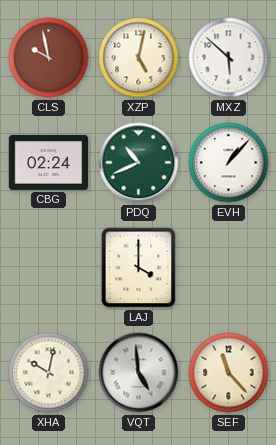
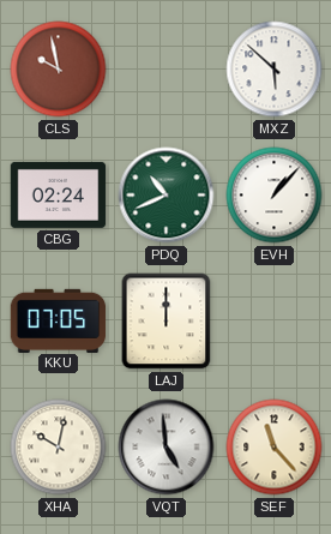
XZP: 5:02 -> none (139, 58)
KKU: none -> 07:05 (59, 320)
LAJ: 4:00 -> 12:00 (167, 322)
